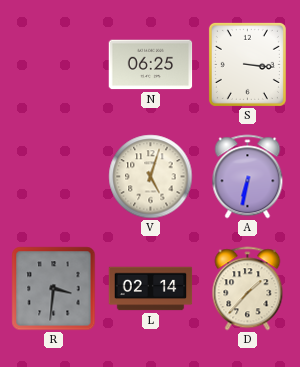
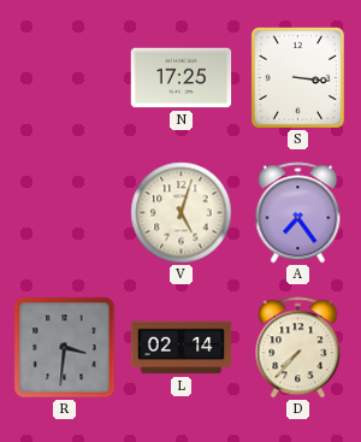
N: 06:25 -> 17:25 (182, 78)
A: 6:32 -> 7:24 (298, 213)
D: 1:37 -> 7:37 (298, 348)
